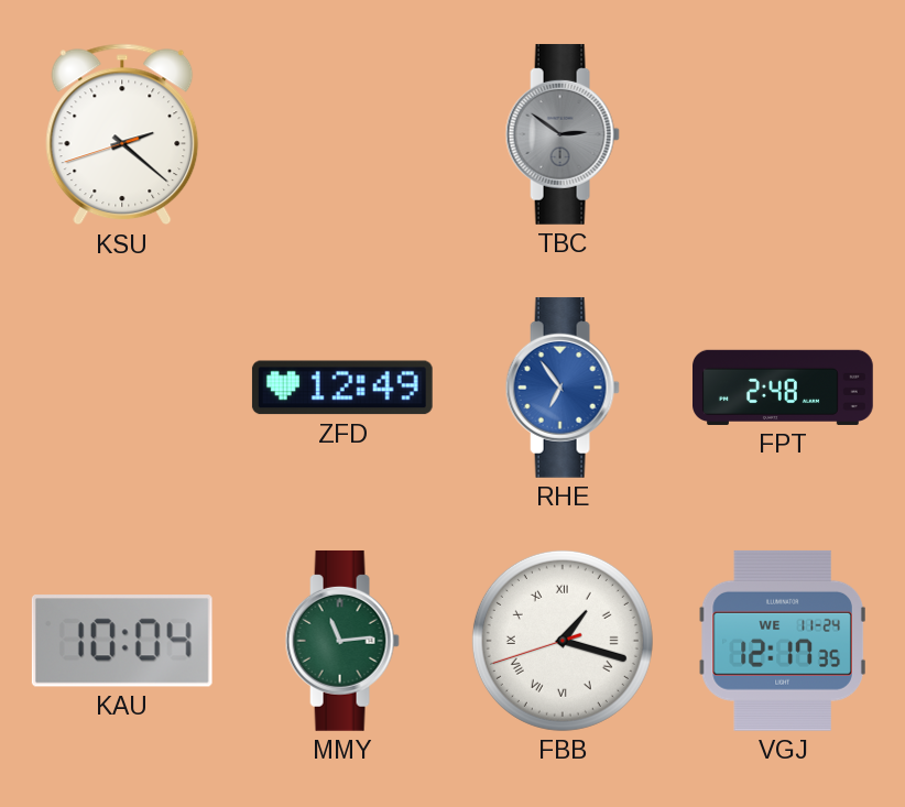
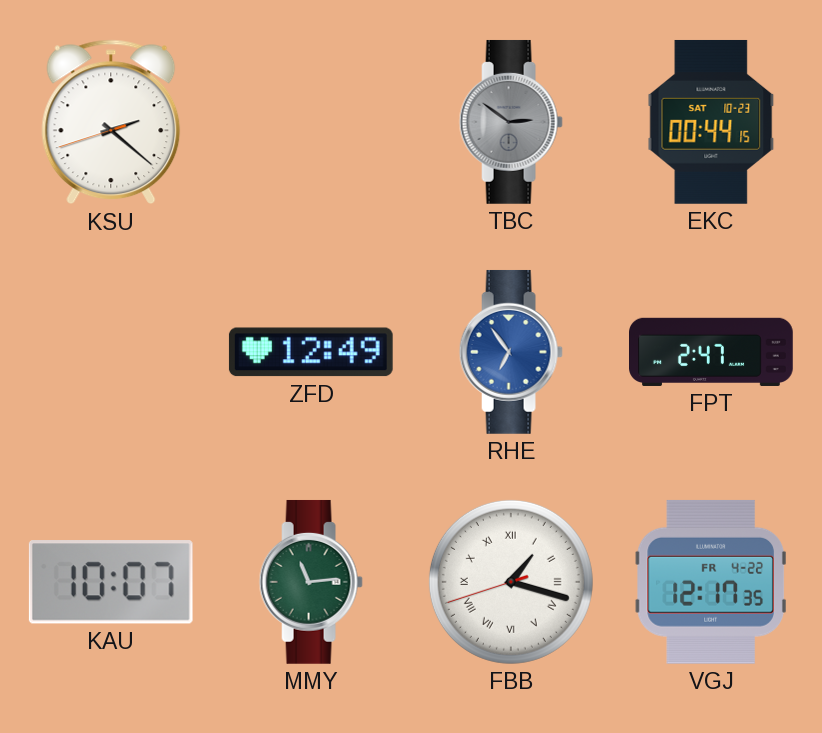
EKC: none -> 00:44 (711, 122)
FPT: 2:48 -> 2:47 (711, 352)
KAU: 10:04 -> 10:07 (111, 582)
VGJ date: WE 11-24 -> FR 4-22 (711, 582)
